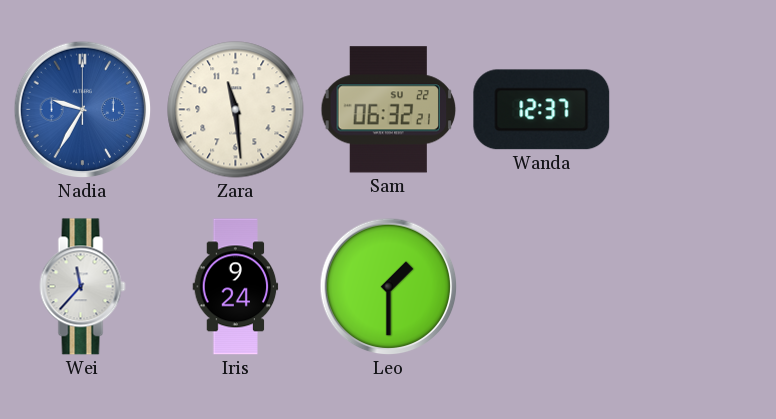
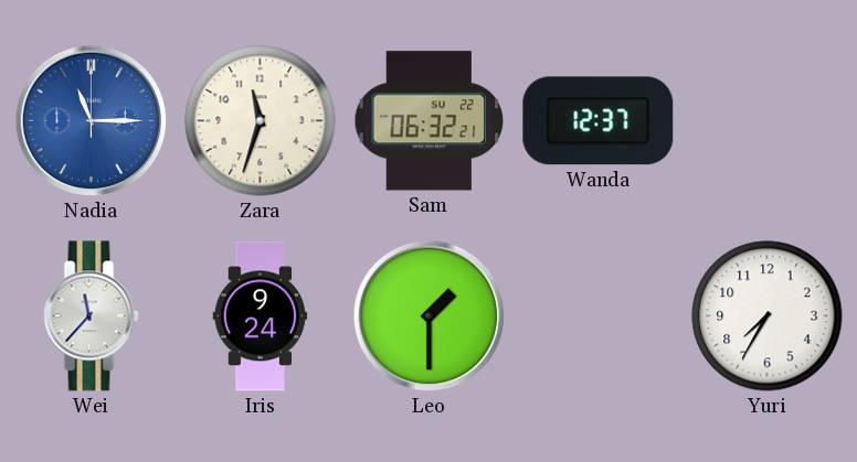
Nadia: 9:35 -> 11:15 (92, 121)
Zara: 11:29 -> 11:33 (261, 121)
Yuri: none -> 7:35 (768, 316)
